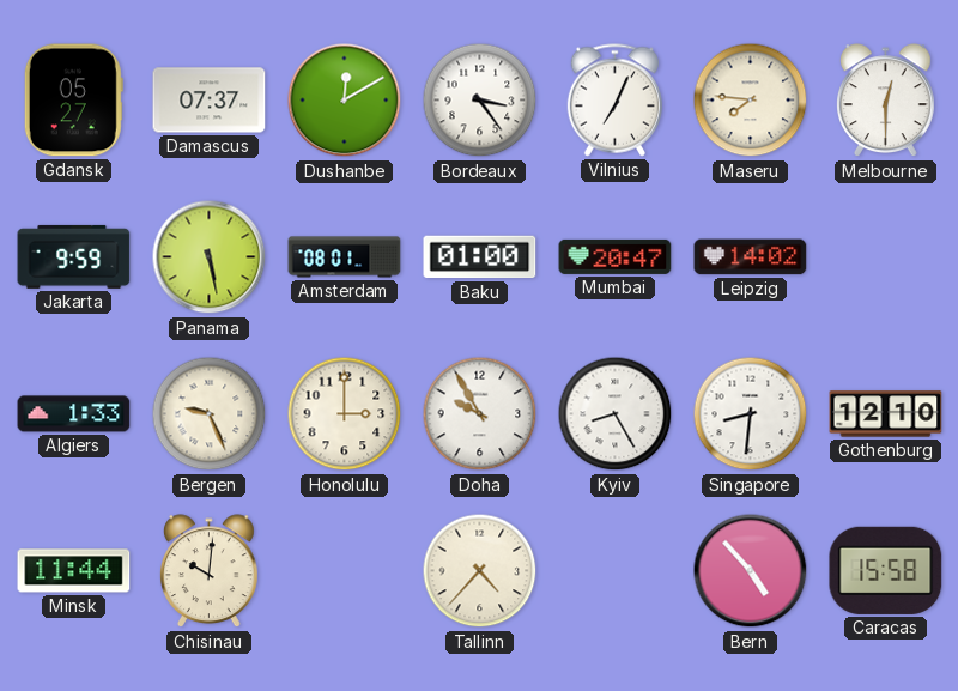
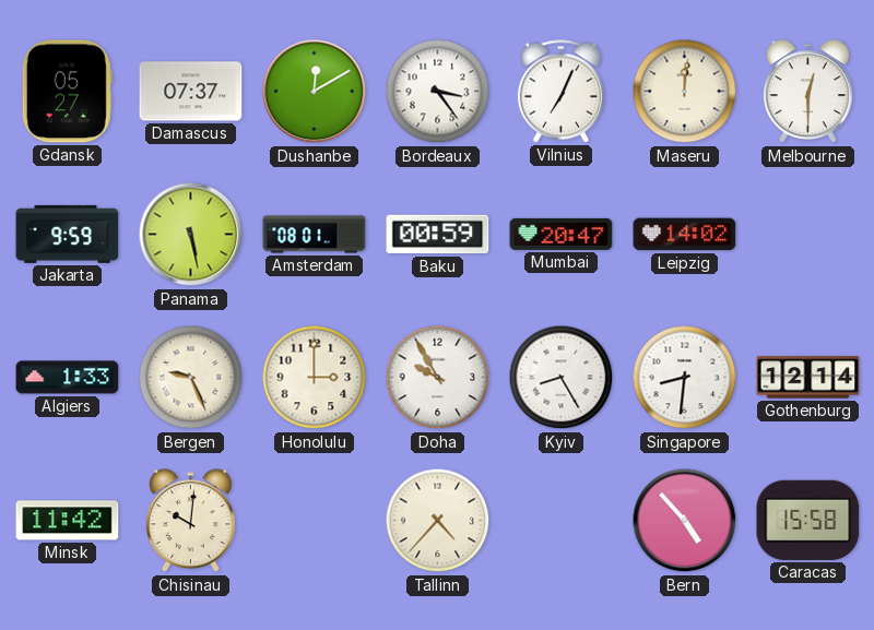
Maseru: 7:46 -> 12:01 (685, 92)
Baku: 01:00 -> 00:59 (438, 235)
Gothenburg: 12:10 -> 12:14 (808, 378)
Minsk: 11:44 -> 11:42 (68, 521)
